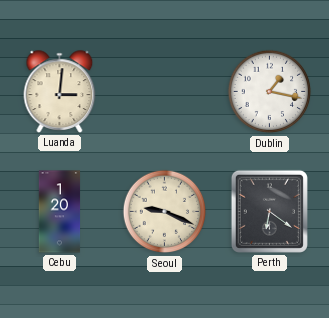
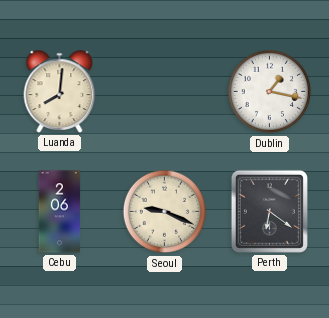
Luanda: 3:01 -> 8:01 (60, 92)
Cebu: 1:20 -> 2:06 (60, 212)
